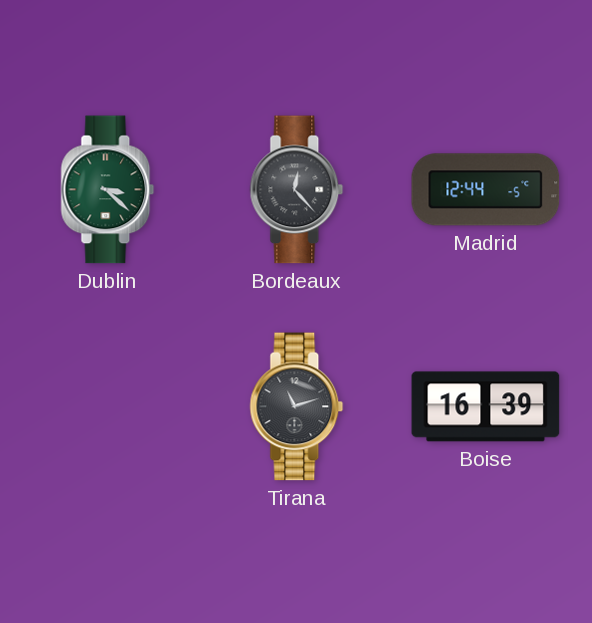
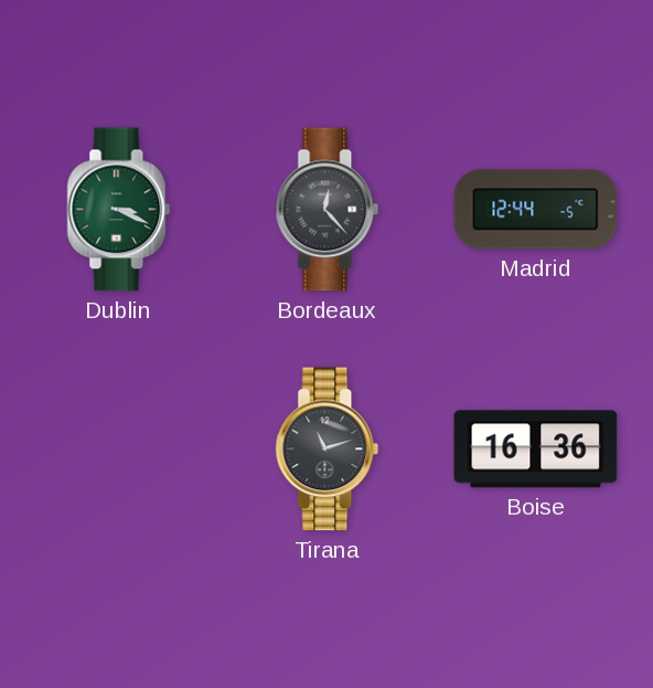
Dublin: 3:22 -> 3:19 (119, 210)
Boise: 16:39 -> 16:36 (536, 449)
